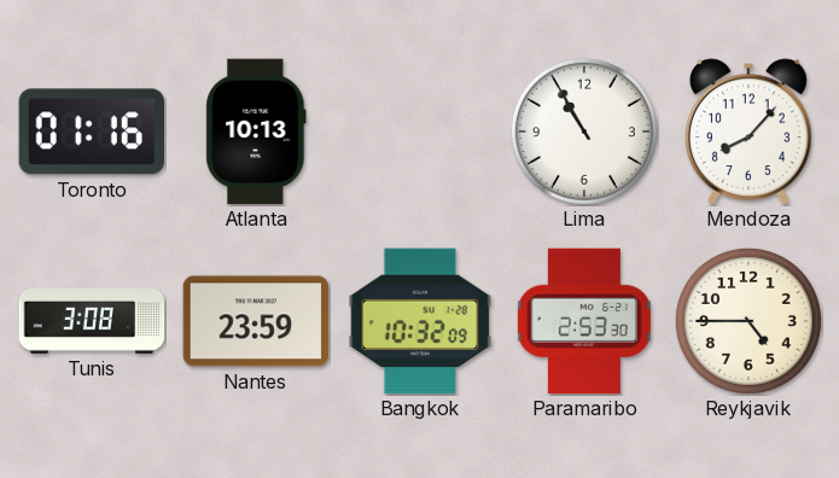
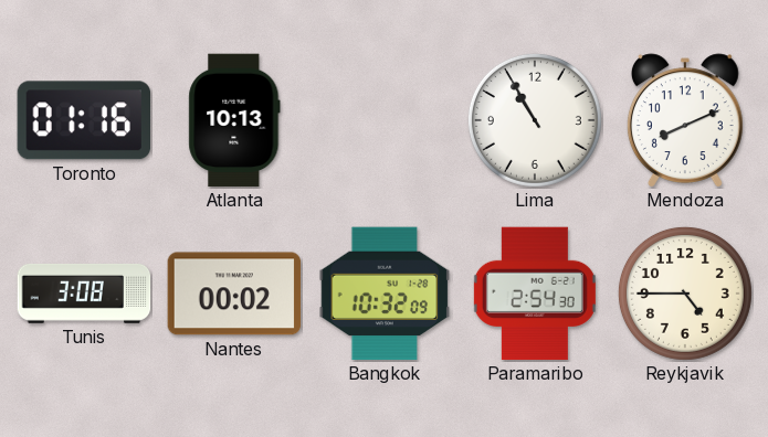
Mendoza: 8:07 -> 8:11 (685, 120)
Nantes: 23:59 -> 00:02 (234, 294)
Paramaribo: 2:53 -> 2:54 (535, 294)
